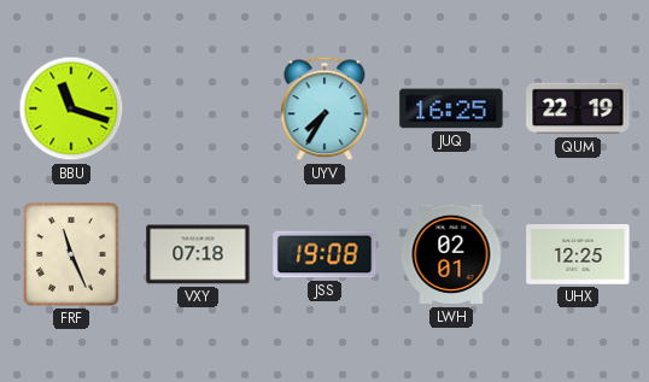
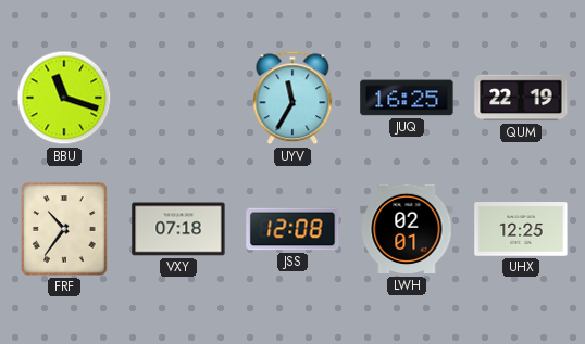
UYV: 7:35 -> 11:35 (292, 98)
FRF: 11:26 -> 10:36 (64, 229)
JSS: 19:08 -> 12:08 (292, 229)
